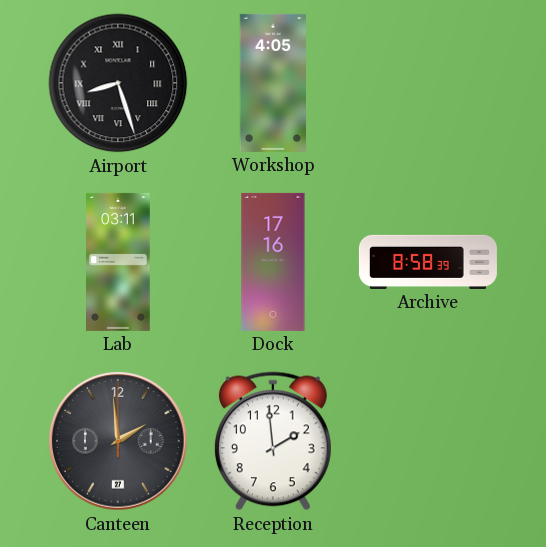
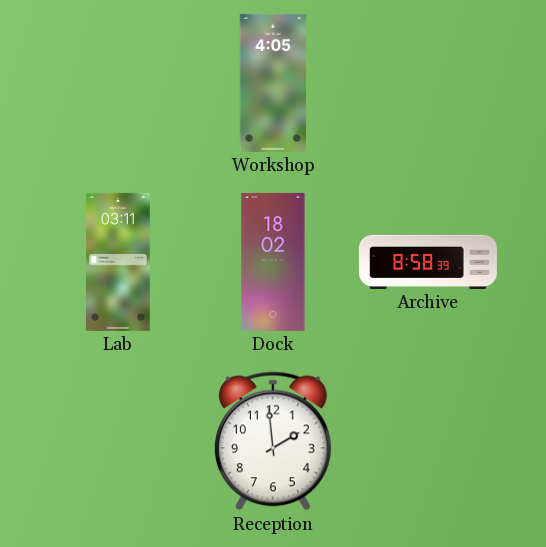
Airport: 8:27 -> none (118, 83)
Dock: 17:16 -> 18:02 (273, 262)
Canteen: 1:59 -> none (119, 442)
